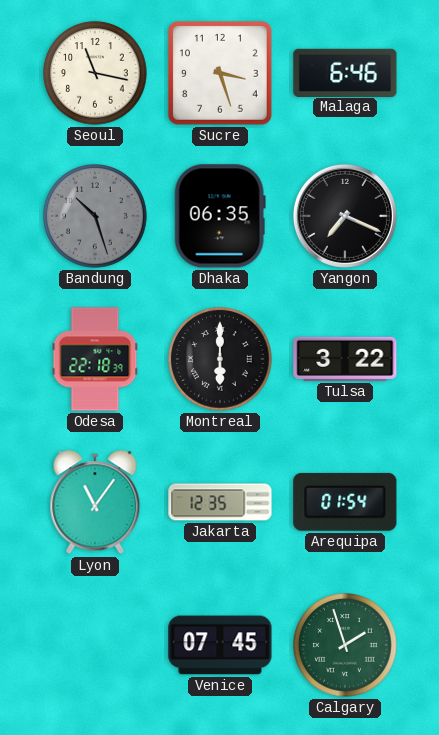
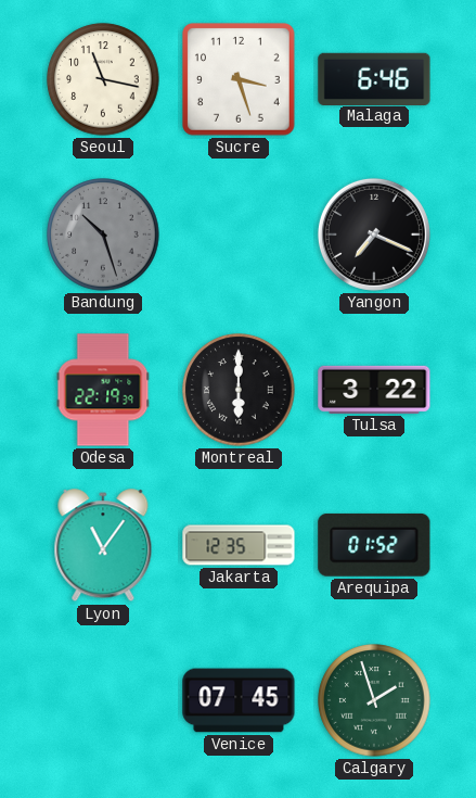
Dhaka: 06:35 -> none (220, 216)
Odesa: 22:18 -> 22:19 (103, 390)
Arequipa: 01:54 -> 01:52 (374, 545)
